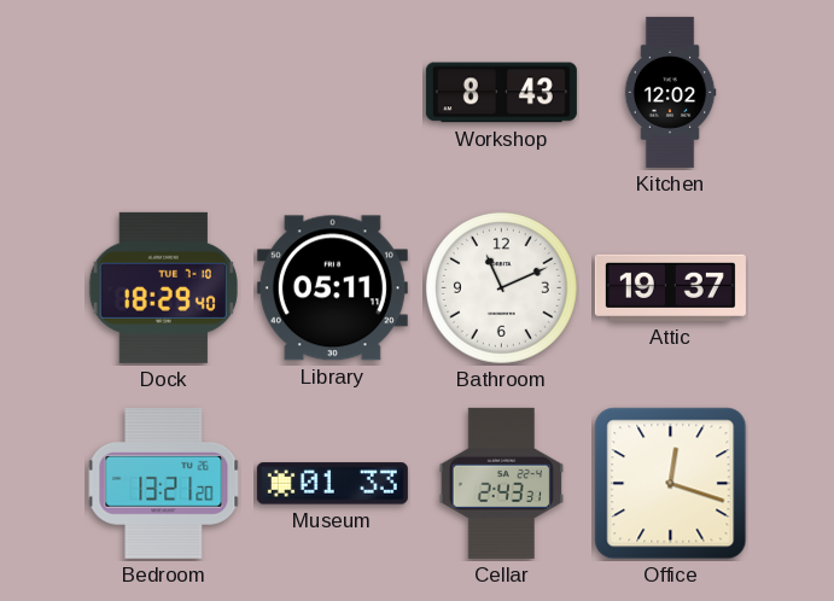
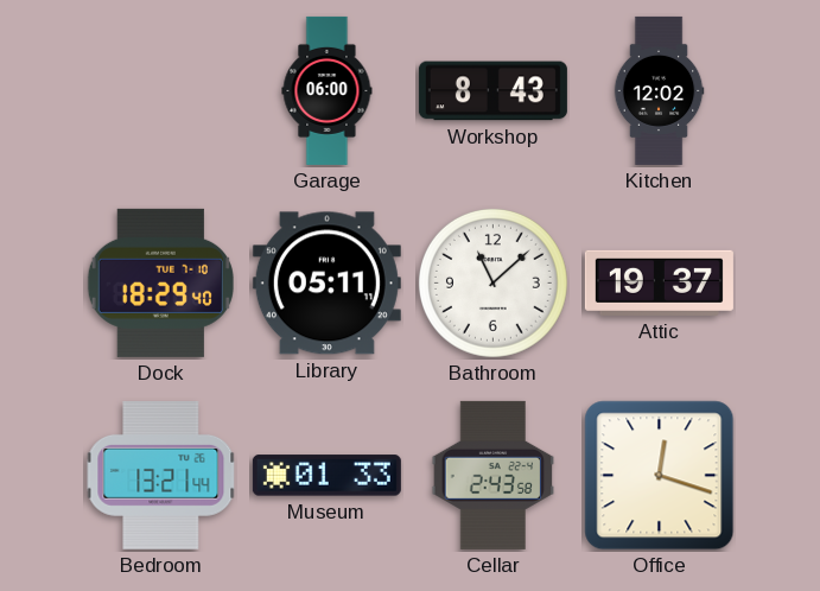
Garage: none -> 06:00 (328, 90)
Bathroom: 11:11 -> 11:08 (492, 282)
Bedroom: 13:21:20 -> 13:21:44 (161, 476)
Cellar: 2:43:31 -> 2:43:58 (494, 475)
